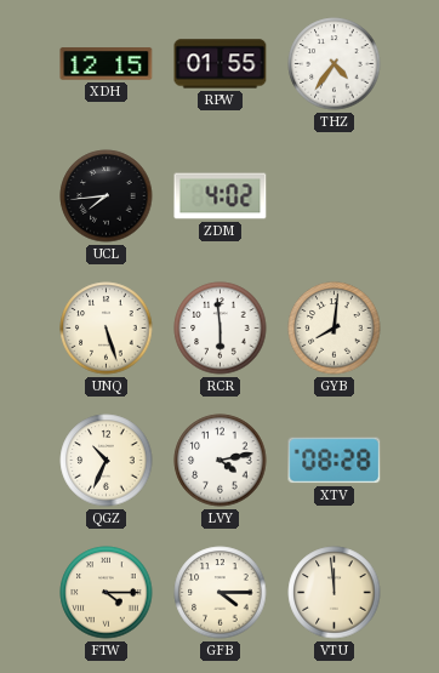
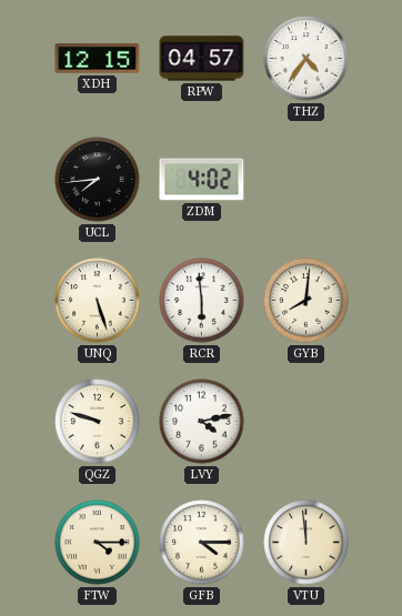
RPW: 01:55 -> 04:57 (202, 59)
QGZ: 10:34 -> 9:48 (98, 422)
XTV: 08:28 -> none (335, 461)
